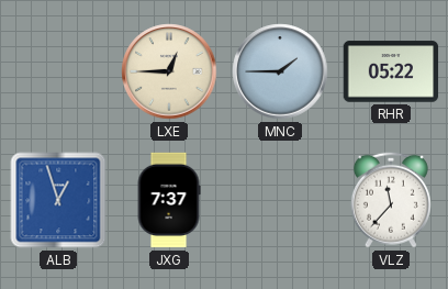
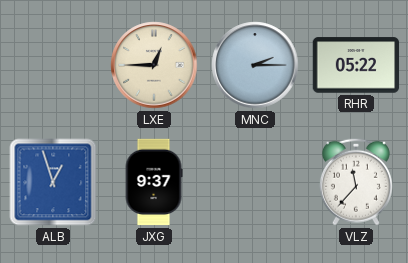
MNC: 1:45 -> 2:15 (255, 65)
JXG: 7:37 -> 9:37 (154, 182)
